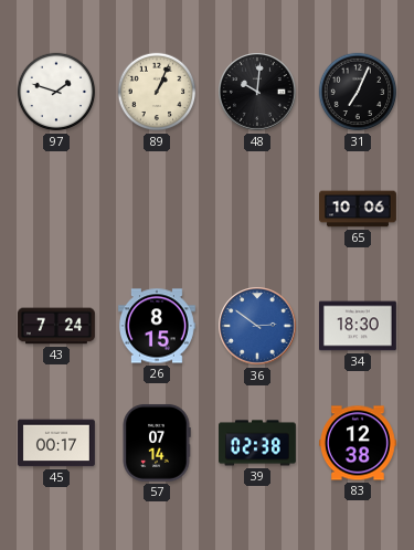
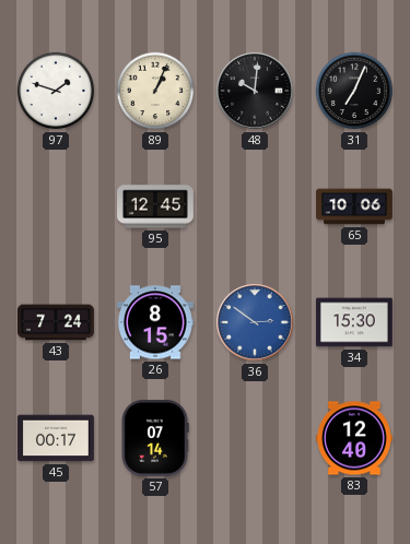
95: none -> 12:45 (156, 206)
34: 18:30 -> 15:30 (354, 322)
39: 02:38 -> none (258, 443)
83: 12:38 -> 12:40 (354, 438)
